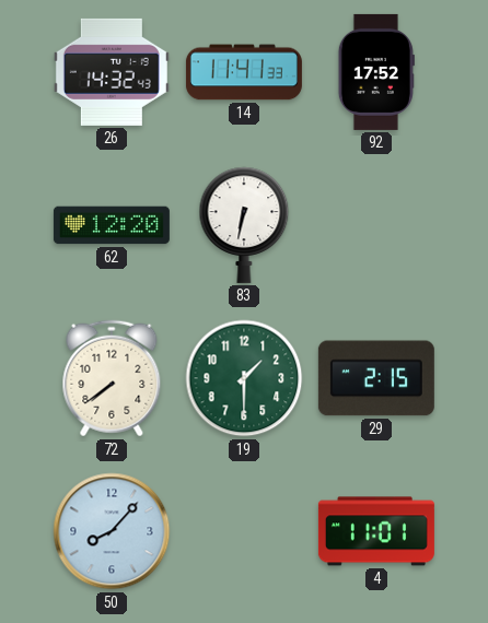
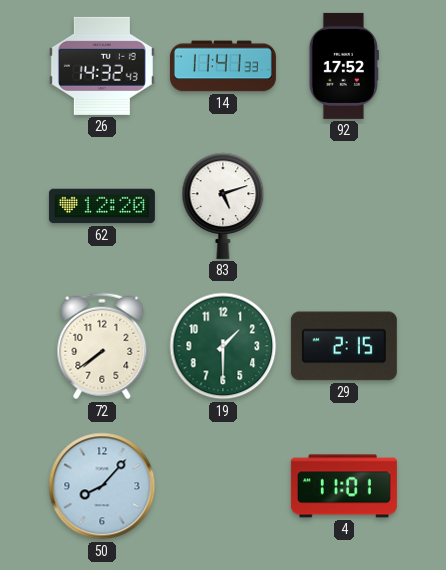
83: 6:32 -> 5:12 (223, 206)
